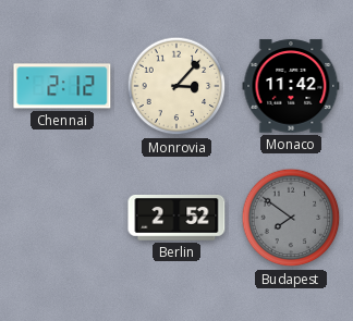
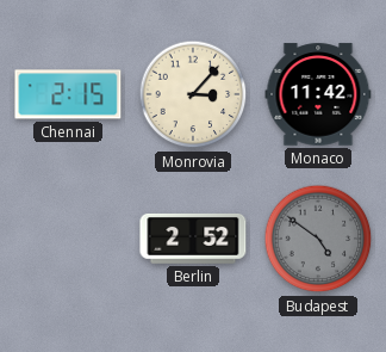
Chennai: 2:12 -> 2:15 (68, 94)
Budapest: 7:51 -> 4:51 (318, 239)
